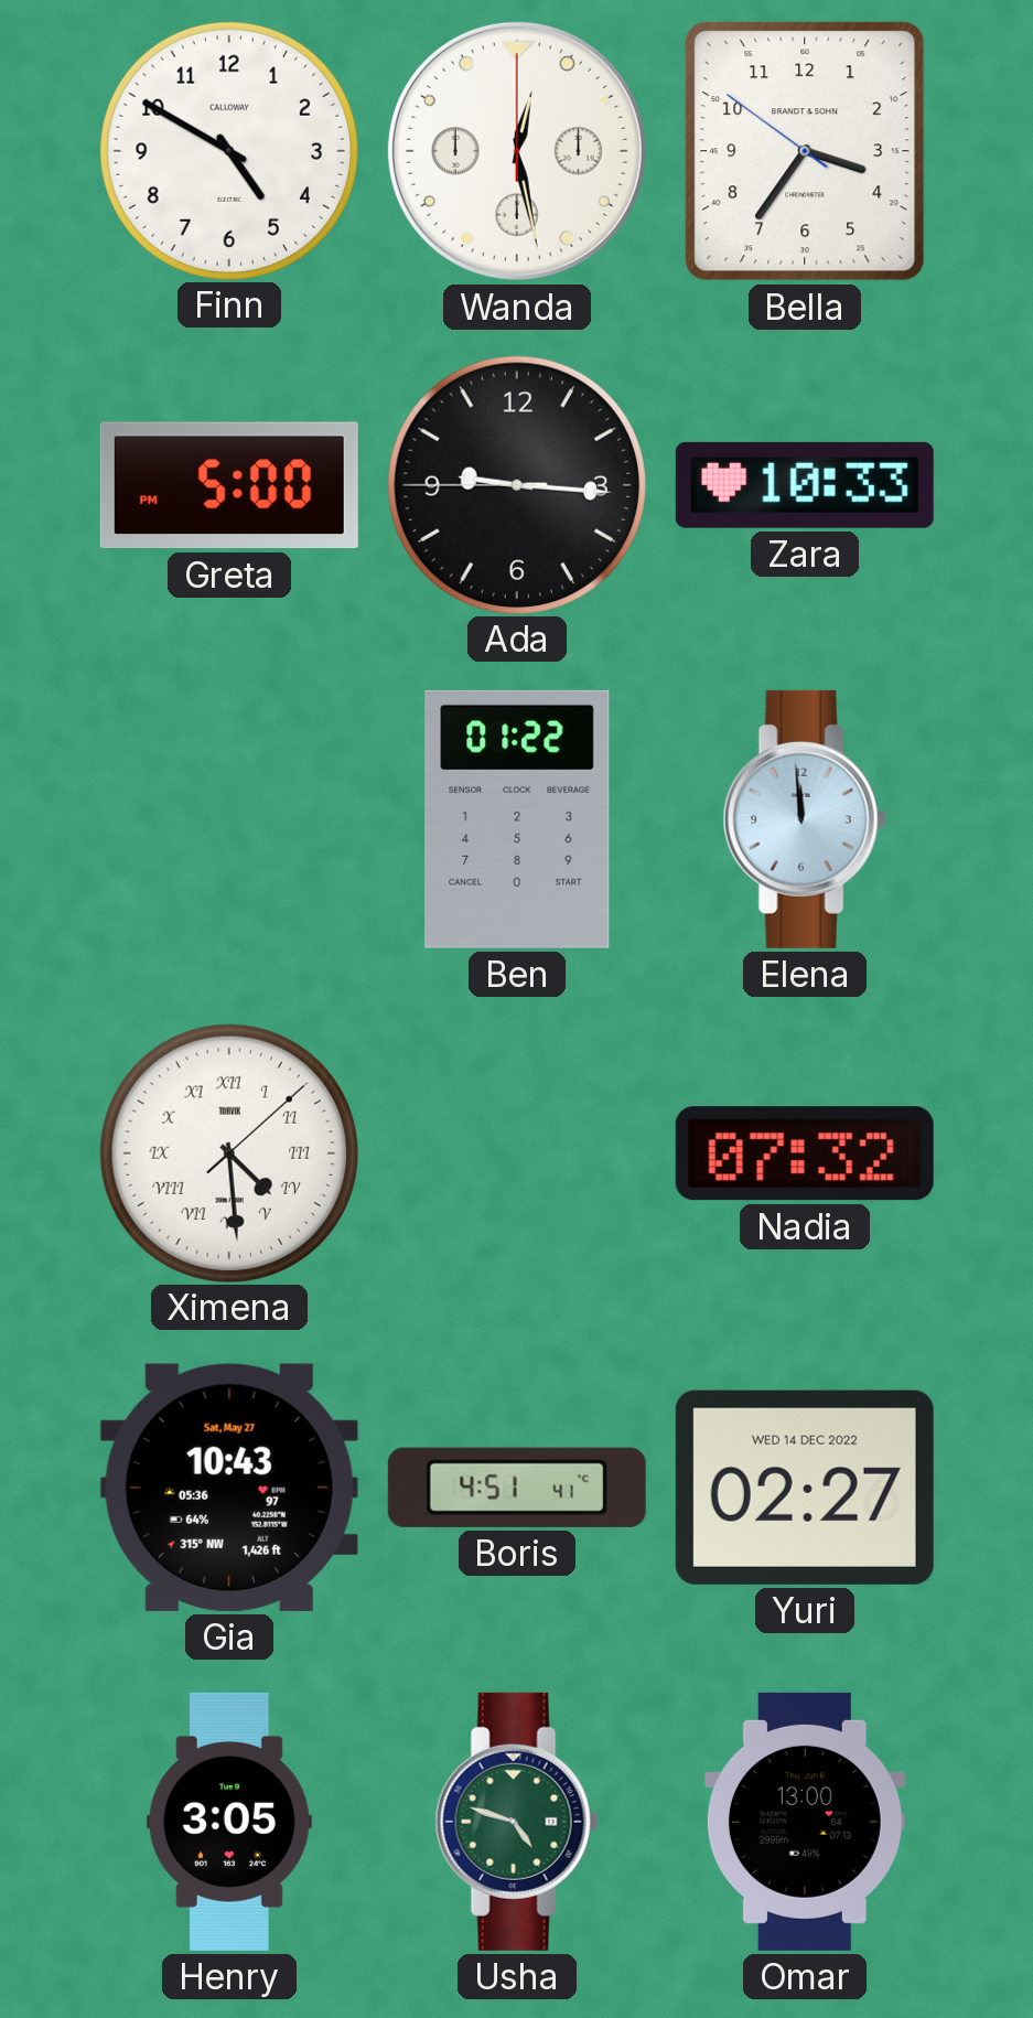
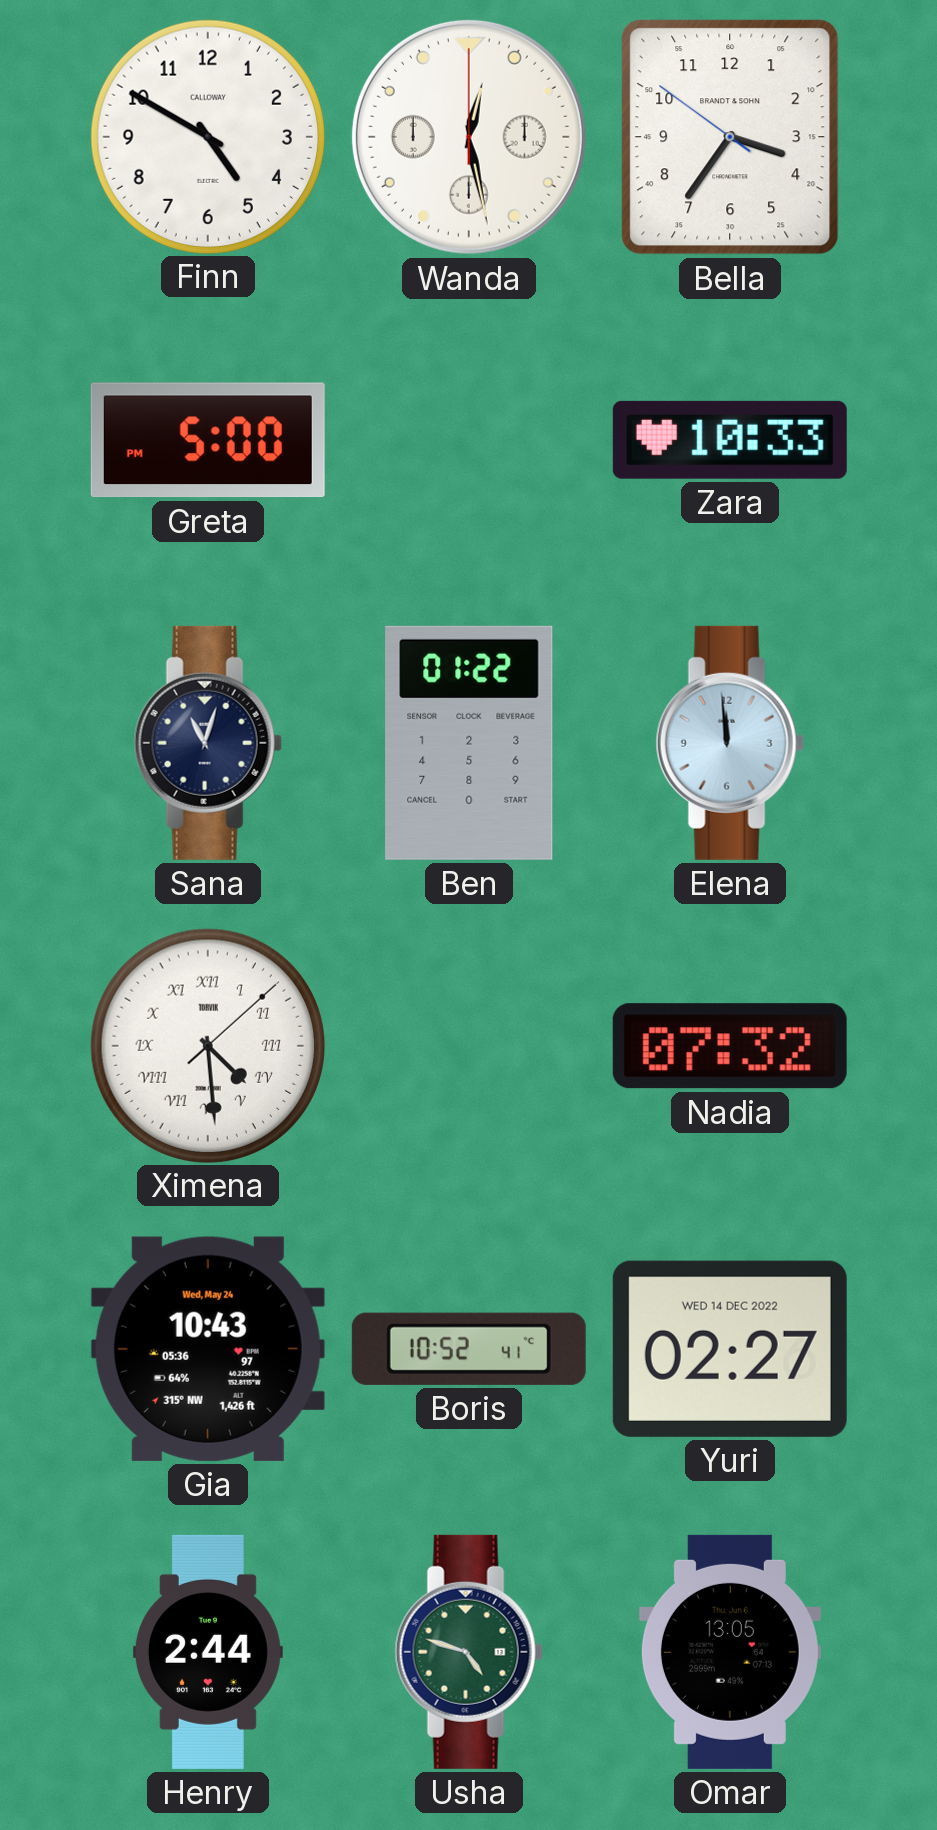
Ada: 9:15 -> none (516, 484)
Sana: none -> 11:03 (208, 743)
Gia date: Sat, May 27 -> Wed, May 24 (208, 1349)
Boris: 4:51 -> 10:52 (469, 1349)
Henry: 3:05 -> 2:44 (208, 1652)
Omar: 13:00 -> 13:05 (730, 1652)
